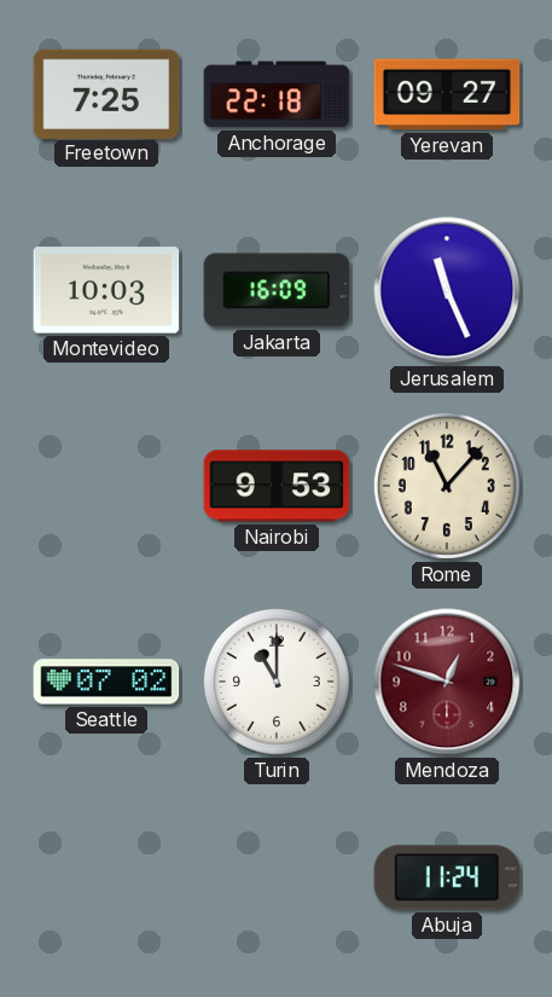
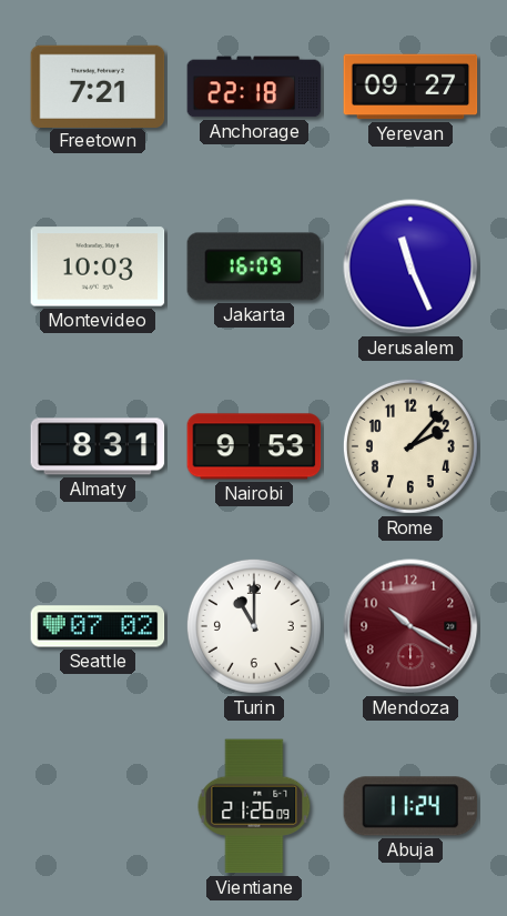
Freetown: 7:25 -> 7:21 (98, 85)
Almaty: none -> 8:31 (98, 446)
Rome: 11:07 -> 2:07 (410, 446)
Mendoza: 12:48 -> 10:20 (410, 626)
Vientiane: none -> 21:26 (254, 806)
